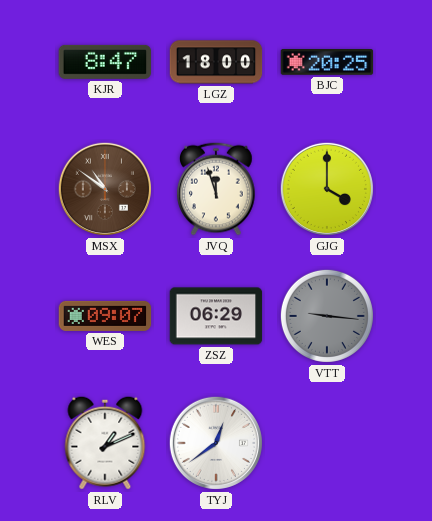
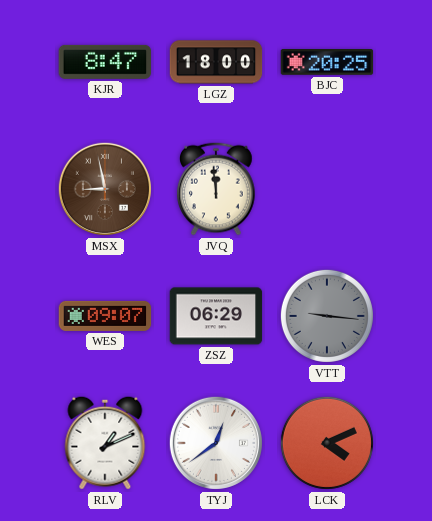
MSX: 10:51 -> 8:58 (105, 189)
JVQ: 11:57 -> 11:59 (216, 189)
GJG: 4:00 -> none (327, 189)
LCK: none -> 4:11 (327, 443)
